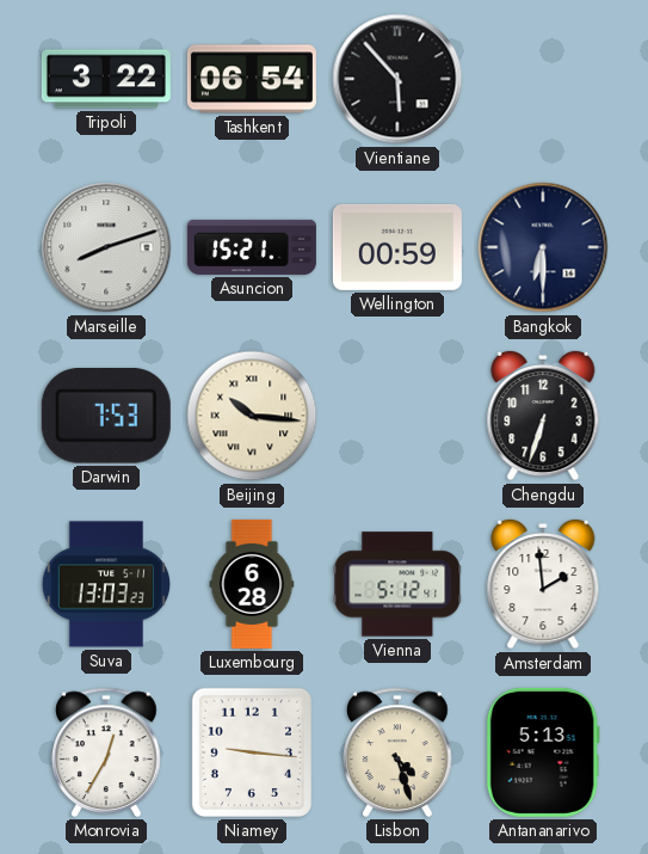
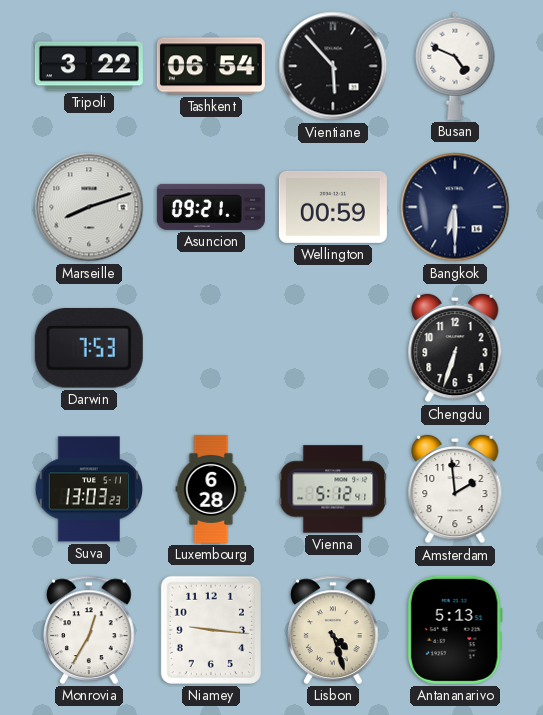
Busan: none -> 4:49 (455, 66)
Asuncion: 15:21 -> 09:21 (211, 207)
Beijing: 10:16 -> none (252, 416)
